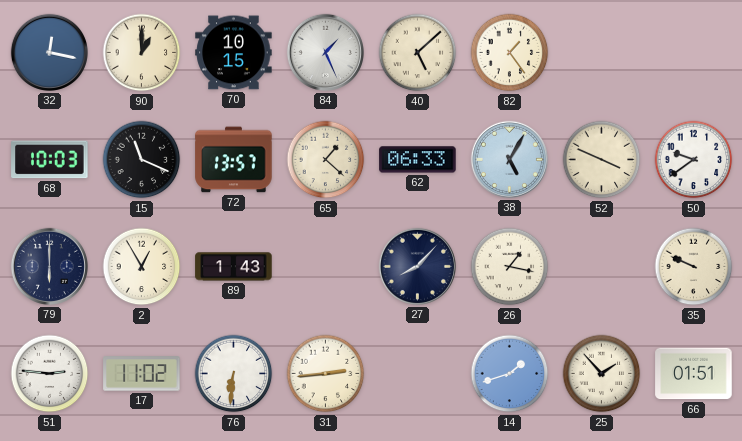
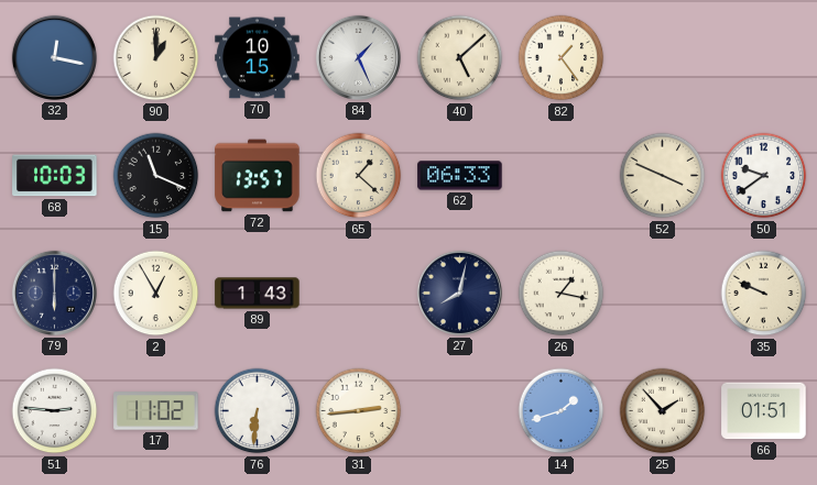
38: 5:05 -> none (509, 159)
27: 8:07 -> 8:02 (459, 293)
